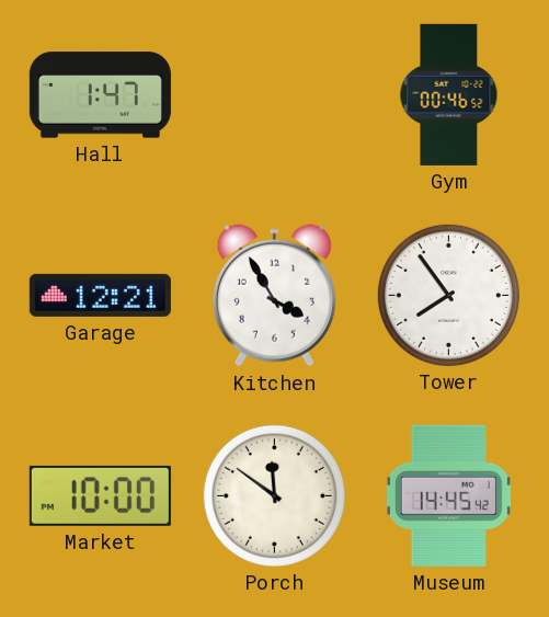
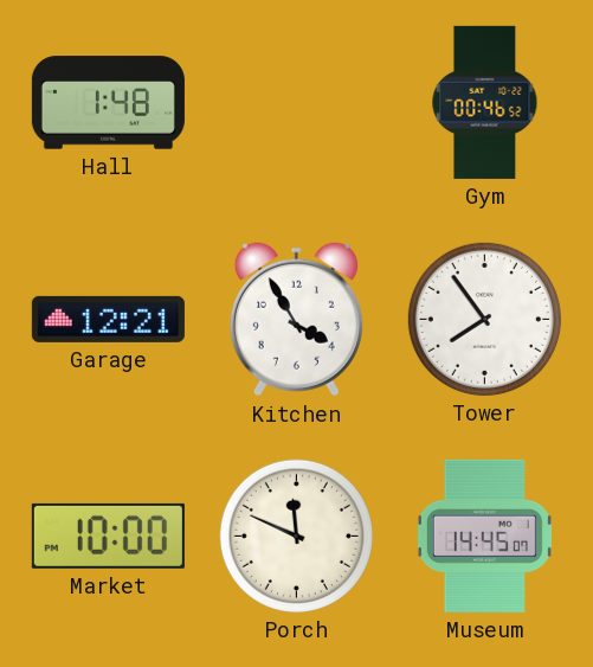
Hall: 1:47 -> 1:48 (108, 103)
Porch: 11:51 -> 11:49 (296, 535)
Museum: 14:45:42 -> 14:45:07 (484, 535)
